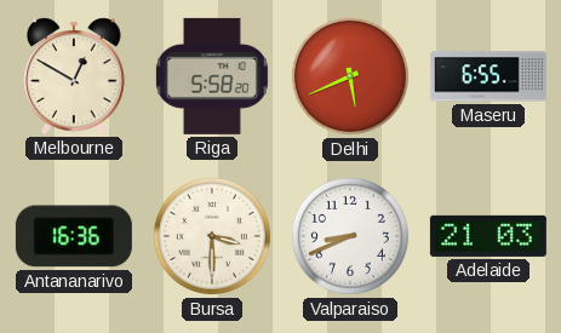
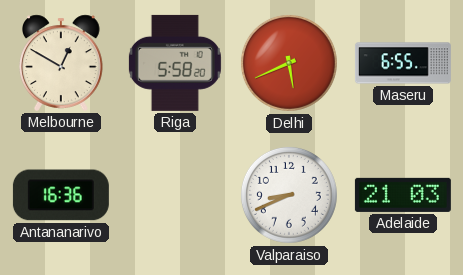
Bursa: 3:30 -> none (212, 236)
